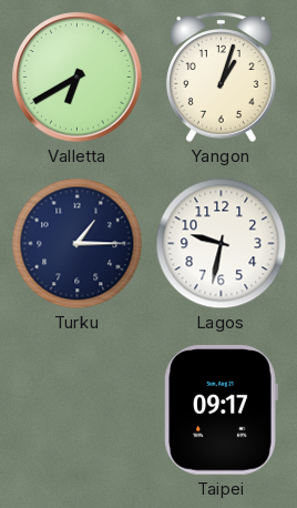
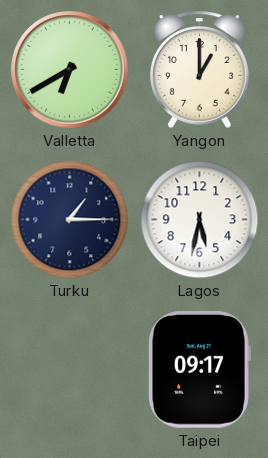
Yangon: 1:03 -> 1:00 (200, 69)
Lagos: 9:32 -> 5:32 (200, 220)
